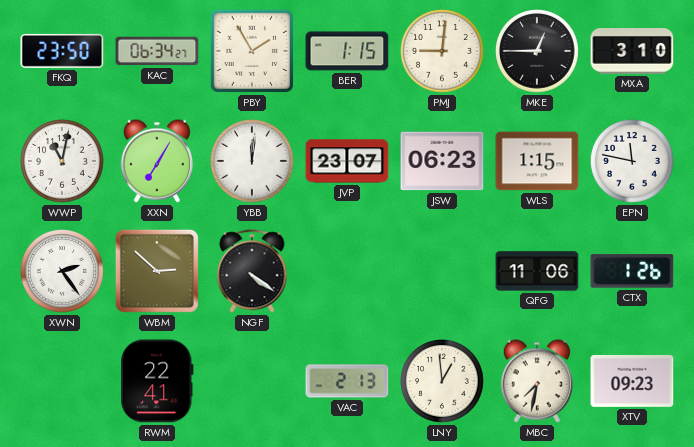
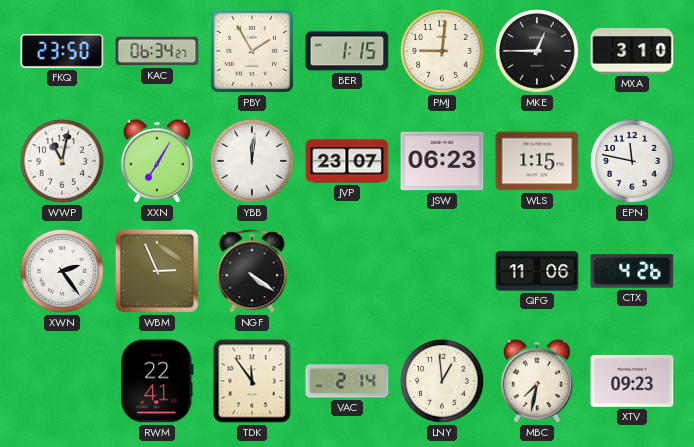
WBM: 2:52 -> 2:56 (157, 271)
CTX: 1:26 -> 4:26 (632, 271)
TDK: none -> 11:54 (252, 381)
VAC: 2:13 -> 2:14 (347, 381)
